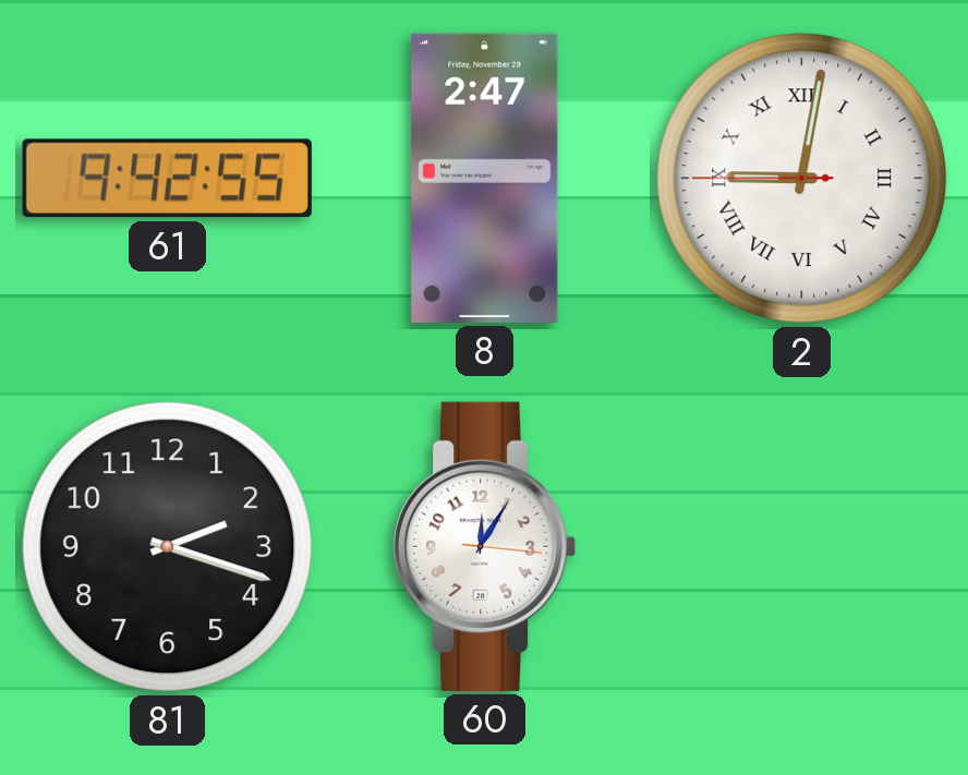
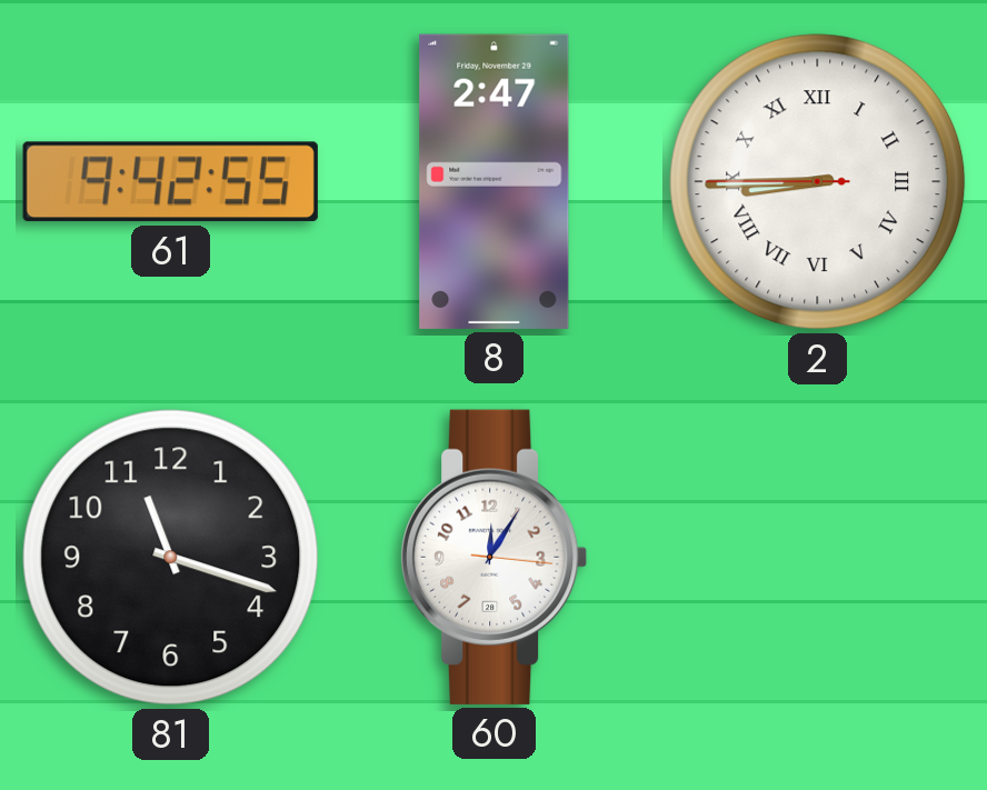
2: 9:01 -> 8:44 (818, 182)
81: 2:18 -> 11:18 (171, 558)
